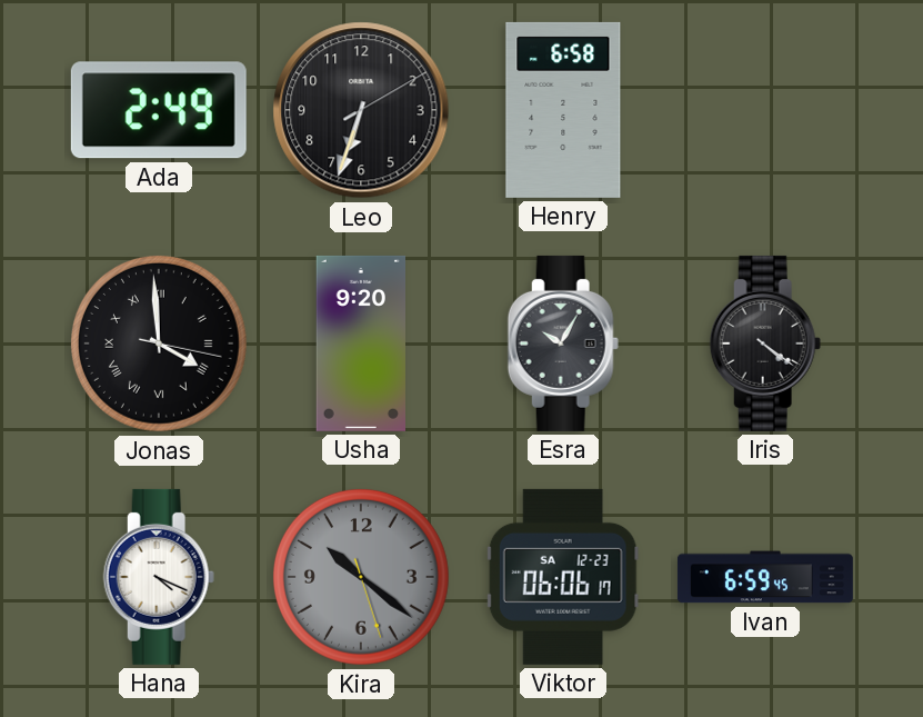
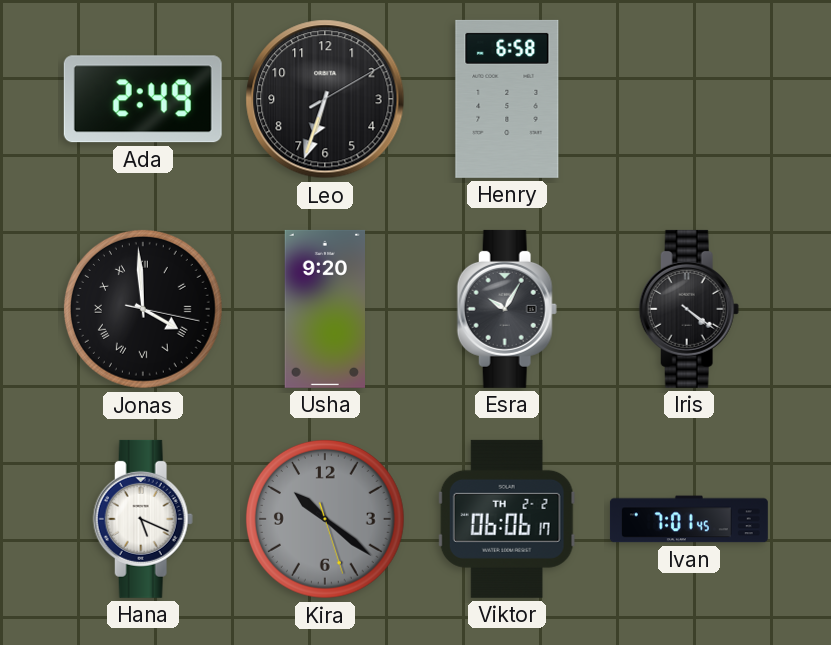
Hana: 4:19 -> 5:19 (143, 519)
Viktor date: SA 12-23 -> TH 2-2 (507, 519)
Ivan: 6:59 -> 7:01 (689, 519)
